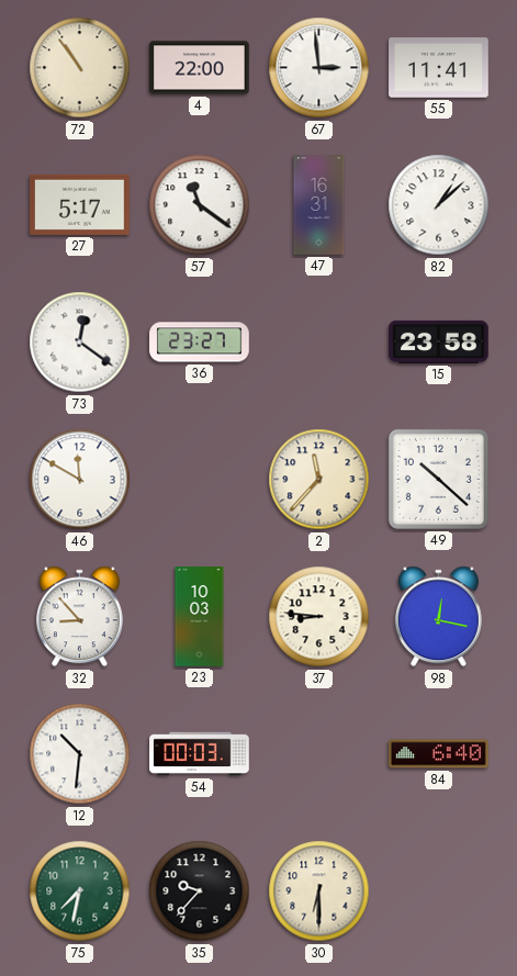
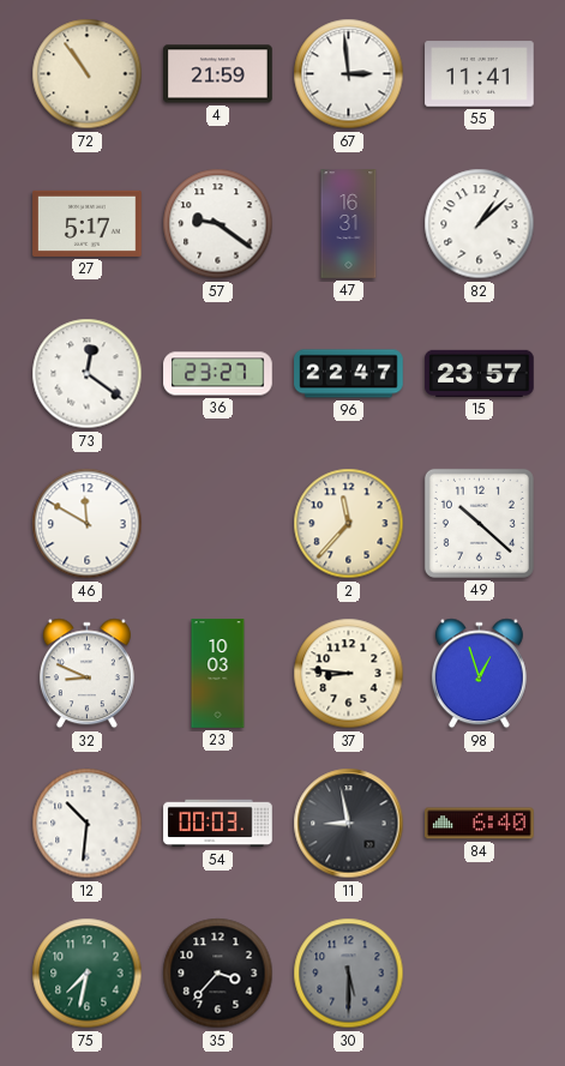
4: 22:00 -> 21:59 (218, 74)
57: 11:21 -> 9:21 (218, 224)
96: none -> 22:47 (349, 374)
15: 23:58 -> 23:57 (480, 373)
32: 8:53 -> 8:49 (86, 674)
98: 12:17 -> 12:57 (479, 674)
11: none -> 8:58 (349, 824)
35: 9:37 -> 3:37 (218, 974)
30: 6:30 -> 5:30 (349, 974)
30 dial: cream -> grey (349, 974)
